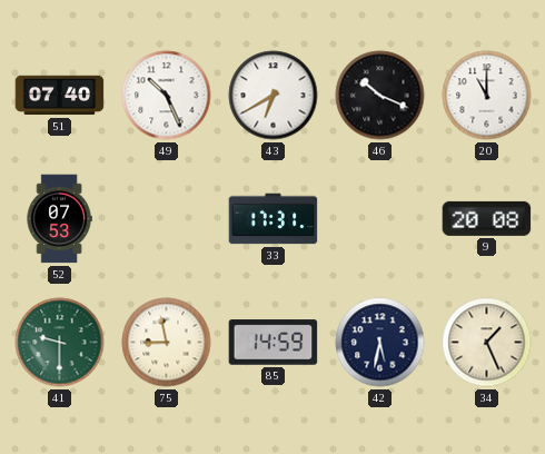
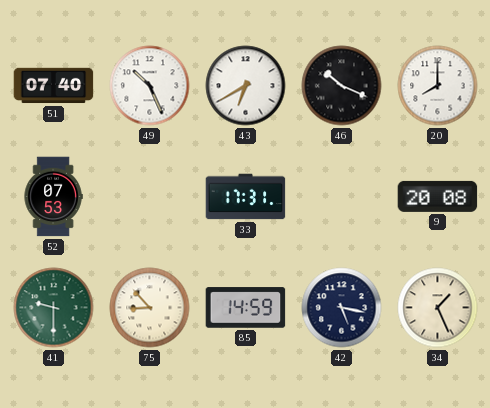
20: 11:00 -> 8:00 (438, 86)
75: 8:58 -> 8:53 (150, 308)
42: 5:32 -> 5:17 (342, 308)
